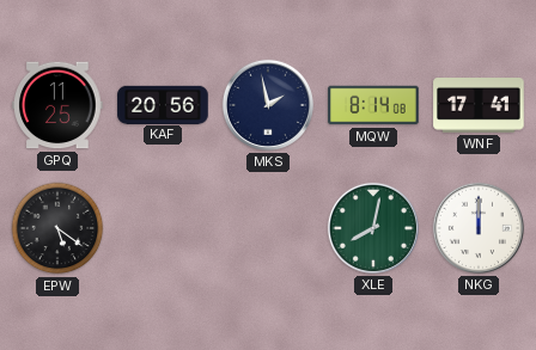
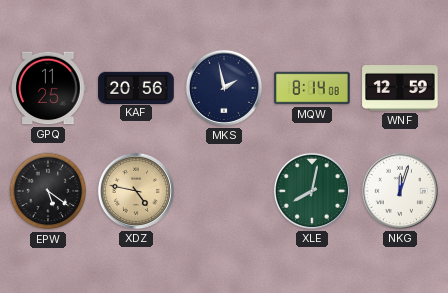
WNF: 17:41 -> 12:59 (400, 88)
XDZ: none -> 4:47 (136, 191)
NKG: 12:00 -> 12:03 (400, 191)
